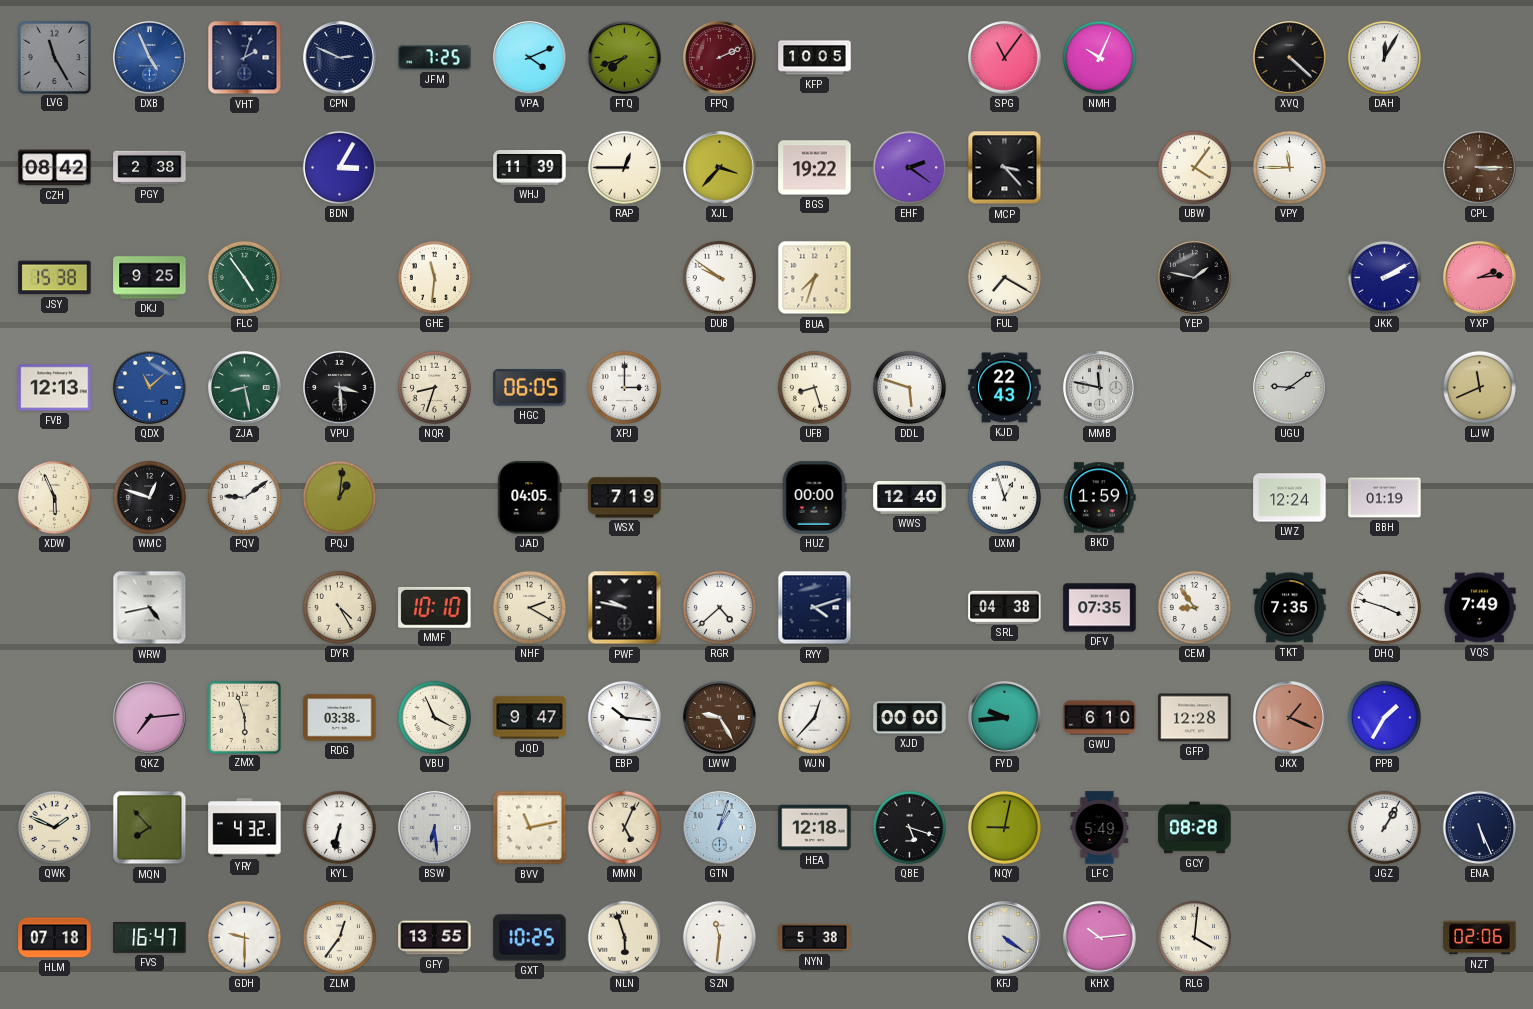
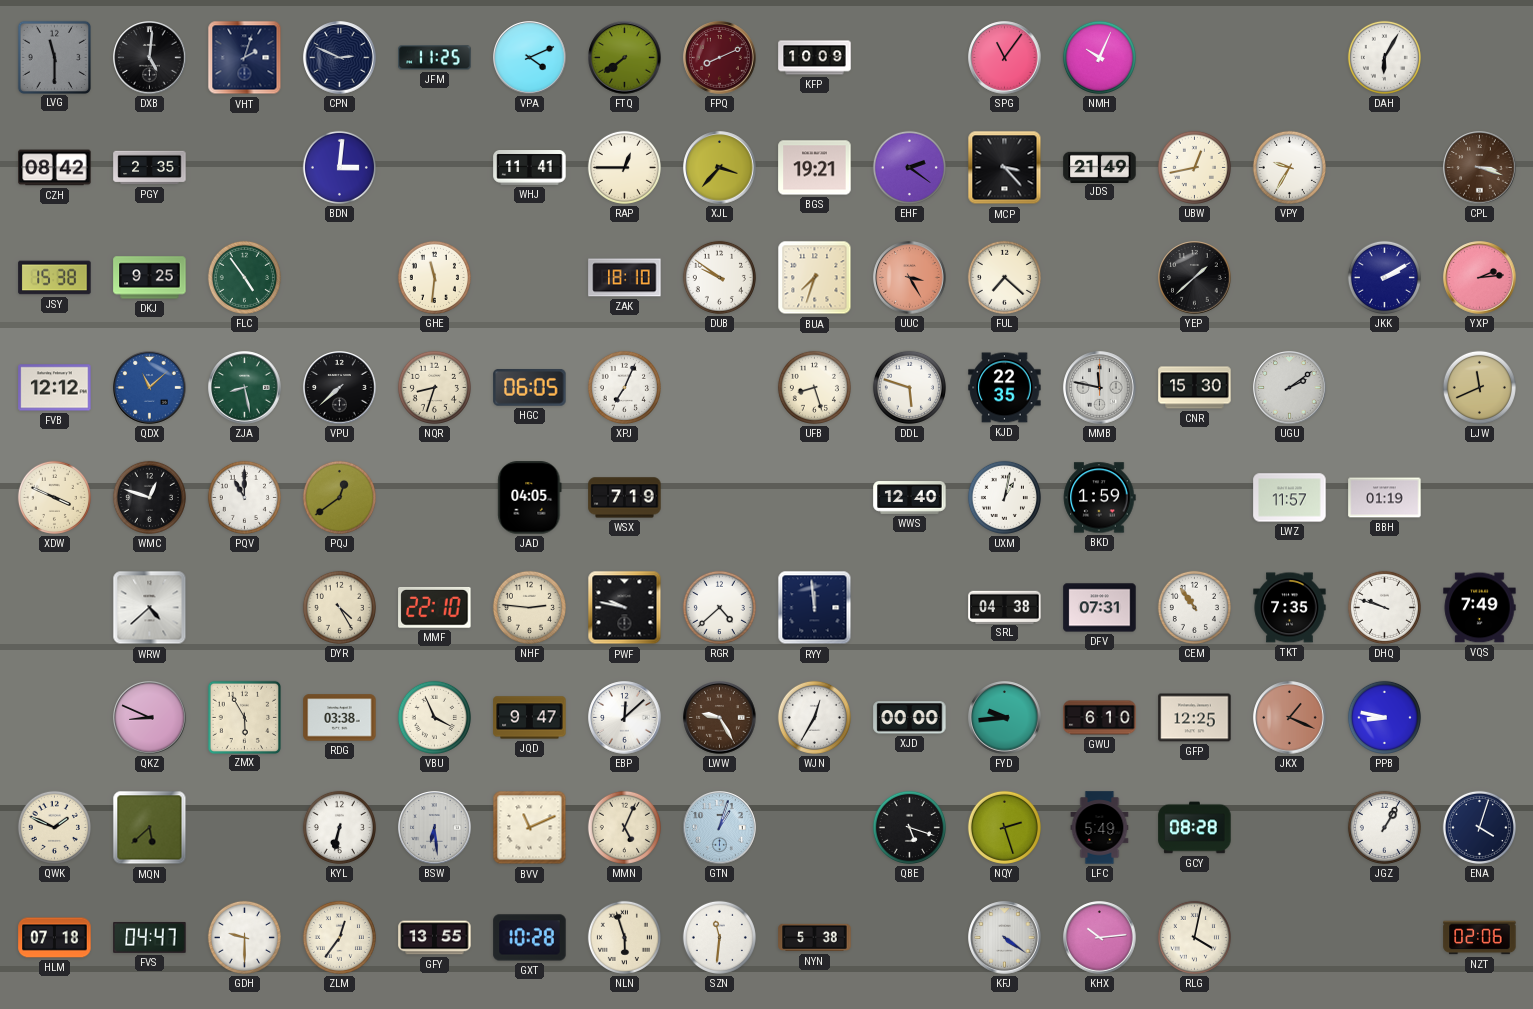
LVG: 11:25 -> 11:30 (54, 57)
DXB: 4:56 -> 5:01 (150, 58)
DXB dial: blue -> black (150, 58)
JFM: 7:25 -> 11:25 (435, 58)
FTQ: 7:42 -> 7:39 (625, 58)
FPQ: 2:11 -> 8:11 (720, 58)
KFP: 10:05 -> 10:09 (815, 58)
XVQ: 4:22 -> none (1290, 58)
DAH: 12:05 -> 6:05 (1384, 57)
PGY: 2:38 -> 2:35 (150, 168)
BDN: 3:05 -> 3:01 (339, 167)
WHJ: 11:39 -> 11:41 (530, 168)
BGS: 19:22 -> 19:21 (815, 168)
JDS: none -> 21:49 (1100, 167)
UBW: 4:06 -> 12:43 (1194, 167)
VPY: 11:45 -> 9:35 (1289, 167)
CPL: 3:15 -> 3:18 (1480, 168)
ZAK: none -> 18:10 (625, 278)
UUC: none -> 3:25 (910, 278)
FUL: 7:20 -> 7:22 (1004, 277)
YEP: 1:47 -> 1:38 (1195, 278)
FVB: 12:13 -> 12:12 (55, 388)
VPU: 3:29 -> 7:38 (340, 388)
XPJ: 3:00 -> 7:04 (624, 387)
KJD: 22:43 -> 22:35 (1005, 388)
CNR: none -> 15:30 (1195, 388)
UGU: 9:09 -> 2:09 (1290, 388)
XDW: 5:56 -> 3:49 (54, 497)
PQV: 9:09 -> 11:00 (244, 497)
PQJ: 1:01 -> 12:39 (339, 497)
HUZ: 00:00 -> none (814, 498)
UXM: 12:57 -> 1:02 (1004, 497)
LWZ: 12:24 -> 11:57 (1290, 498)
WRW: 4:43 -> 4:38 (150, 608)
MMF: 10:10 -> 22:10 (435, 607)
NHF: 2:20 -> 2:46 (529, 607)
RYY: 4:12 -> 11:59 (815, 608)
DFV: 07:35 -> 07:31 (1100, 608)
CEM: 8:54 -> 10:54 (1194, 607)
DHQ: 3:48 -> 9:48 (1384, 607)
QKZ: 7:14 -> 8:49 (150, 718)
ZMX: 5:57 -> 5:55 (244, 717)
EBP: 10:16 -> 12:08 (625, 718)
WJN: 12:37 -> 12:35 (814, 717)
GFP: 12:28 -> 12:25 (1195, 718)
PPB: 1:35 -> 8:47 (1384, 717)
MQN: 7:53 -> 5:38 (150, 828)
YRY: 4:32 -> none (245, 828)
BVV: 11:13 -> 11:11 (530, 828)
HEA: 12:18 -> none (815, 828)
NQY: 9:02 -> 2:27 (1004, 827)
ENA: 5:26 -> 4:03 (1479, 827)
FVS: 16:47 -> 04:47 (150, 937)
GXT: 10:25 -> 10:28 (530, 938)
RLG: 4:01 -> 4:02 (1194, 937)
